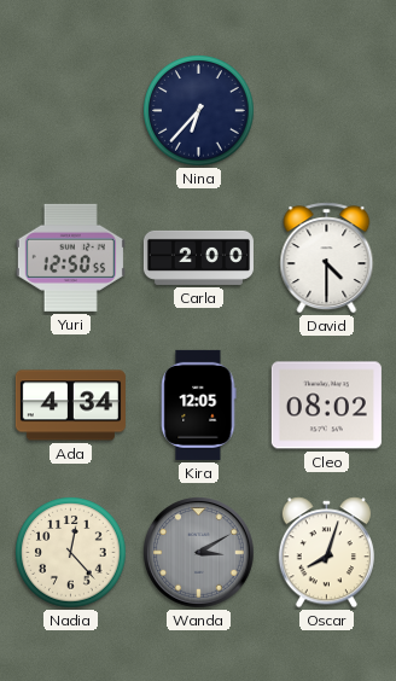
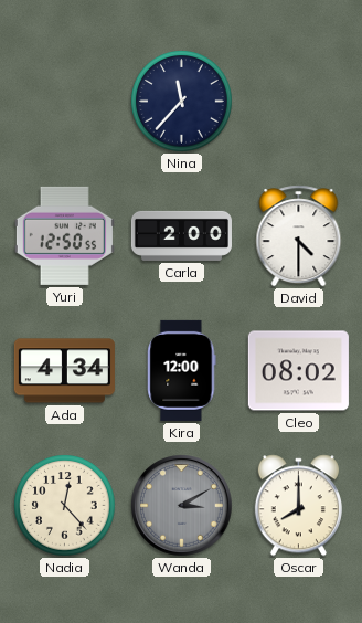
Nina: 6:37 -> 11:37 (182, 102)
Kira: 12:05 -> 12:00 (182, 370)
Oscar: 8:03 -> 8:00 (298, 506)
